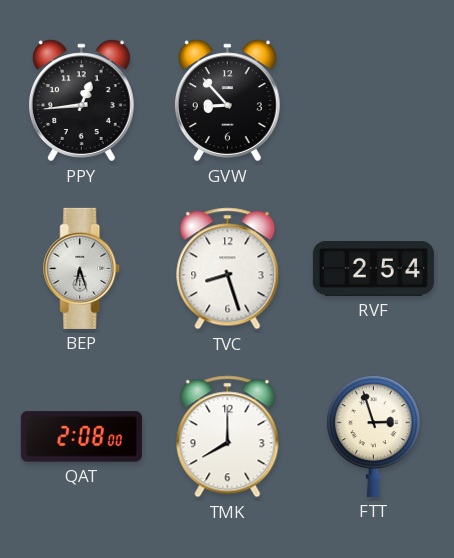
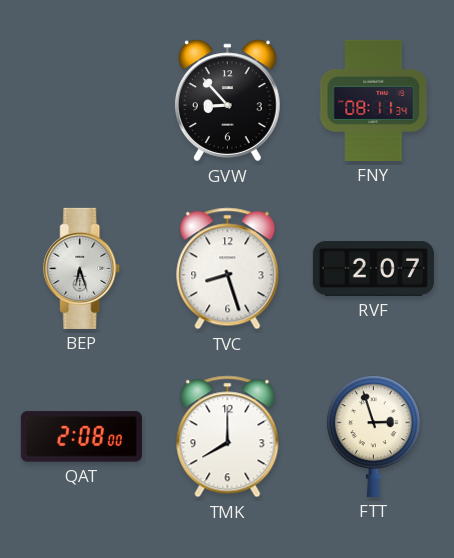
PPY: 12:44 -> none (82, 101)
FNY: none -> 08:11 (374, 100)
RVF: 2:54 -> 2:07 (373, 269)
